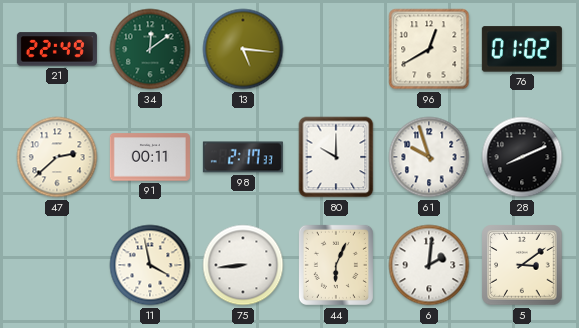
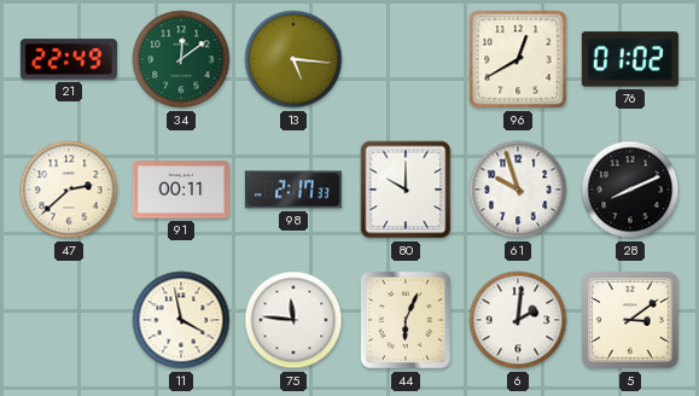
75: 8:44 -> 11:46 (293, 320)
